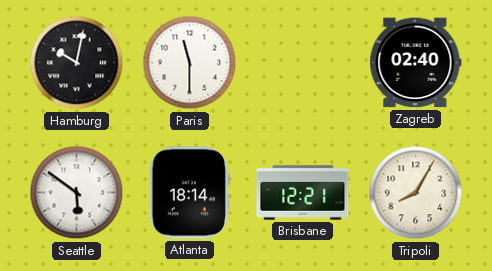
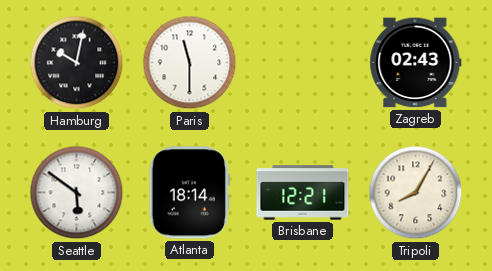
Zagreb: 02:40 -> 02:43 (416, 63)
